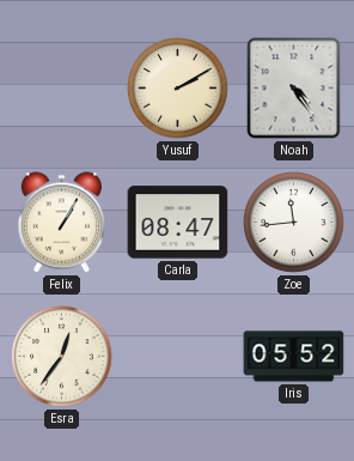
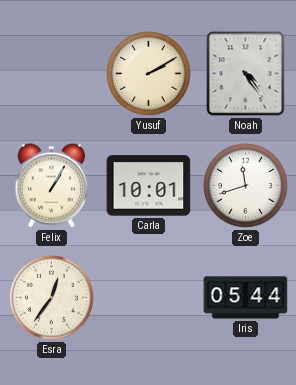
Carla: 08:47 -> 10:01 (149, 186)
Zoe: 11:44 -> 11:42 (246, 186)
Iris: 05:52 -> 05:44 (246, 298)
